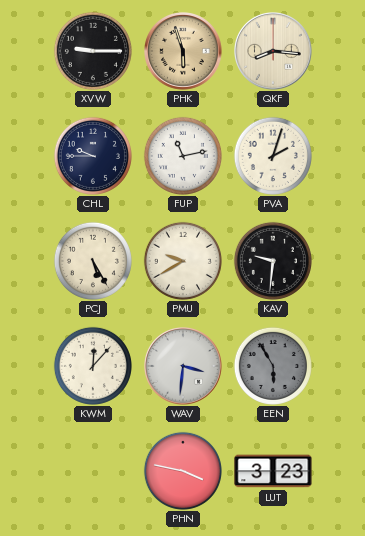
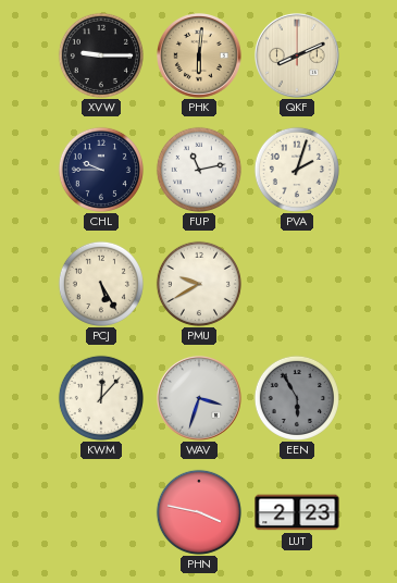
PHK: 5:57 -> 6:01 (200, 57)
QKF: 8:16 -> 8:11 (298, 57)
KAV: 9:31 -> none (273, 261)
WAV: 3:31 -> 3:33 (200, 399)
LUT: 3:23 -> 2:23 (297, 512)
